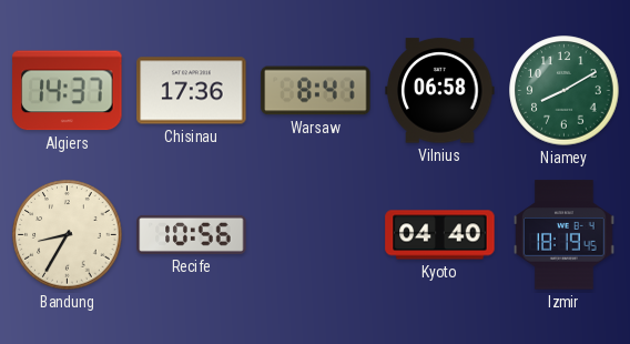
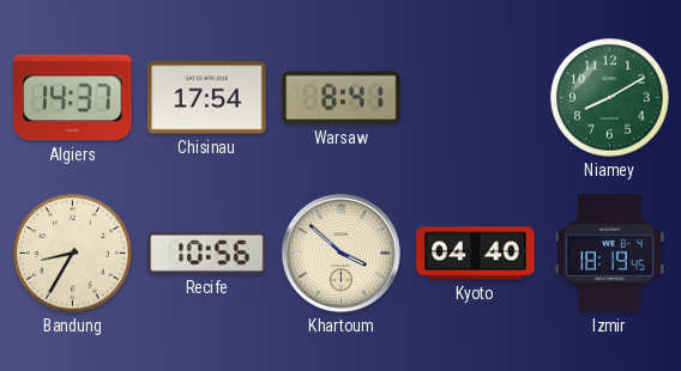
Chisinau: 17:36 -> 17:54 (207, 98)
Vilnius: 06:58 -> none (440, 91)
Khartoum: none -> 3:52 (340, 253)
